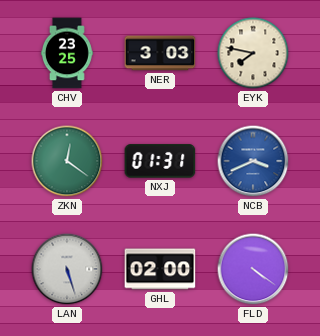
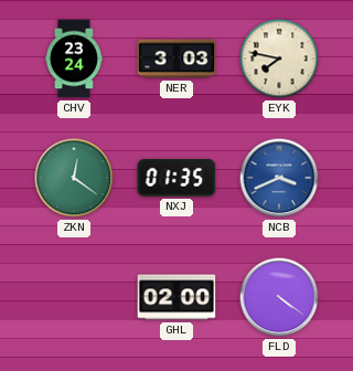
CHV: 23:25 -> 23:24 (74, 59)
NXJ: 01:31 -> 01:35 (176, 178)
LAN: 5:27 -> none (67, 269)
